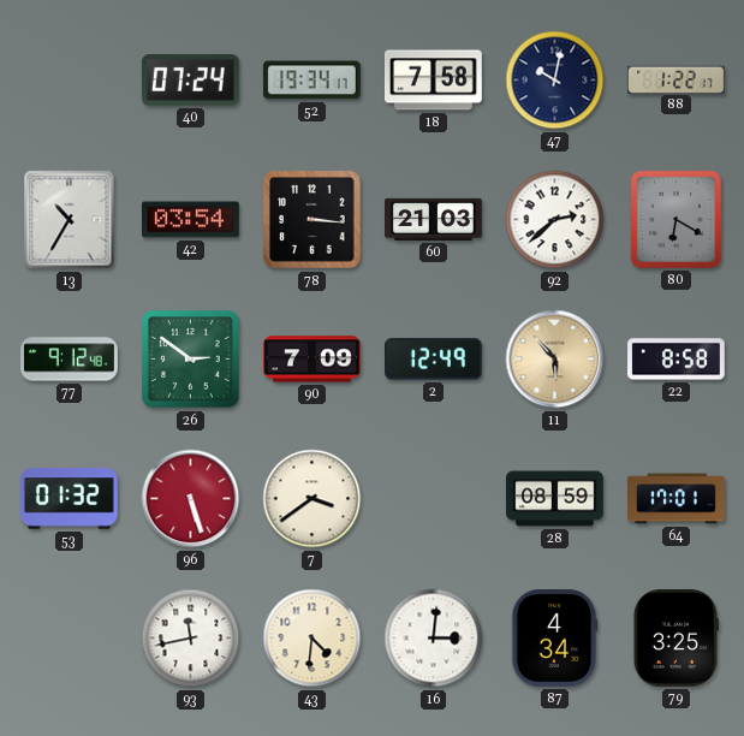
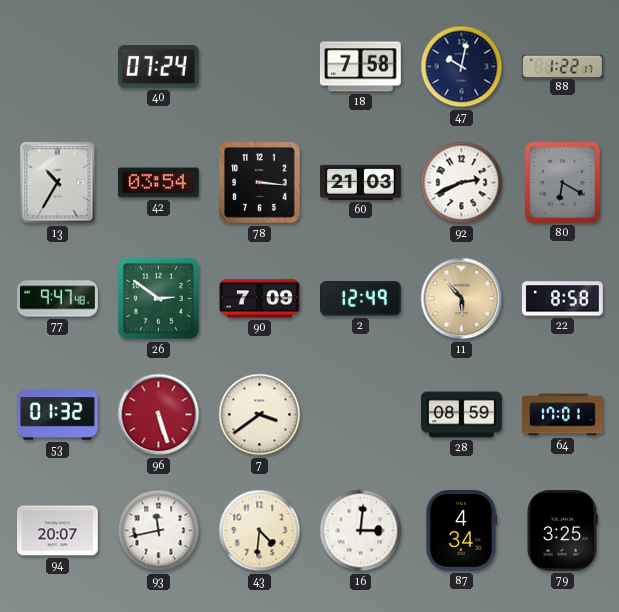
52: 19:34 -> none (311, 81)
92: 2:38 -> 2:41 (462, 183)
77: 9:12 -> 9:47 (58, 299)
94: none -> 20:07 (58, 531)
